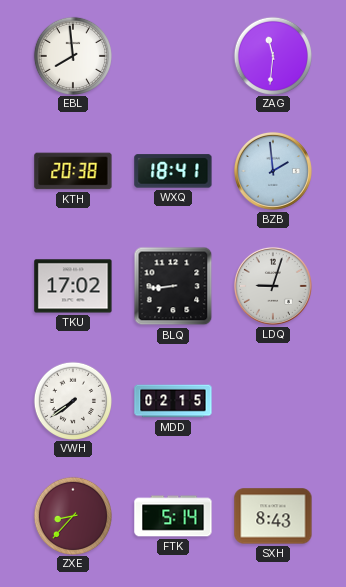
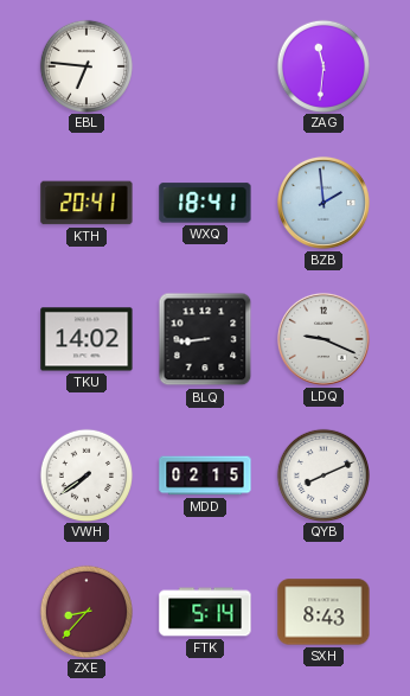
EBL: 7:59 -> 6:46 (85, 65)
KTH: 20:38 -> 20:41 (87, 203)
TKU: 17:02 -> 14:02 (87, 339)
LDQ: 9:03 -> 9:19 (323, 339)
QYB: none -> 8:11 (322, 474)
